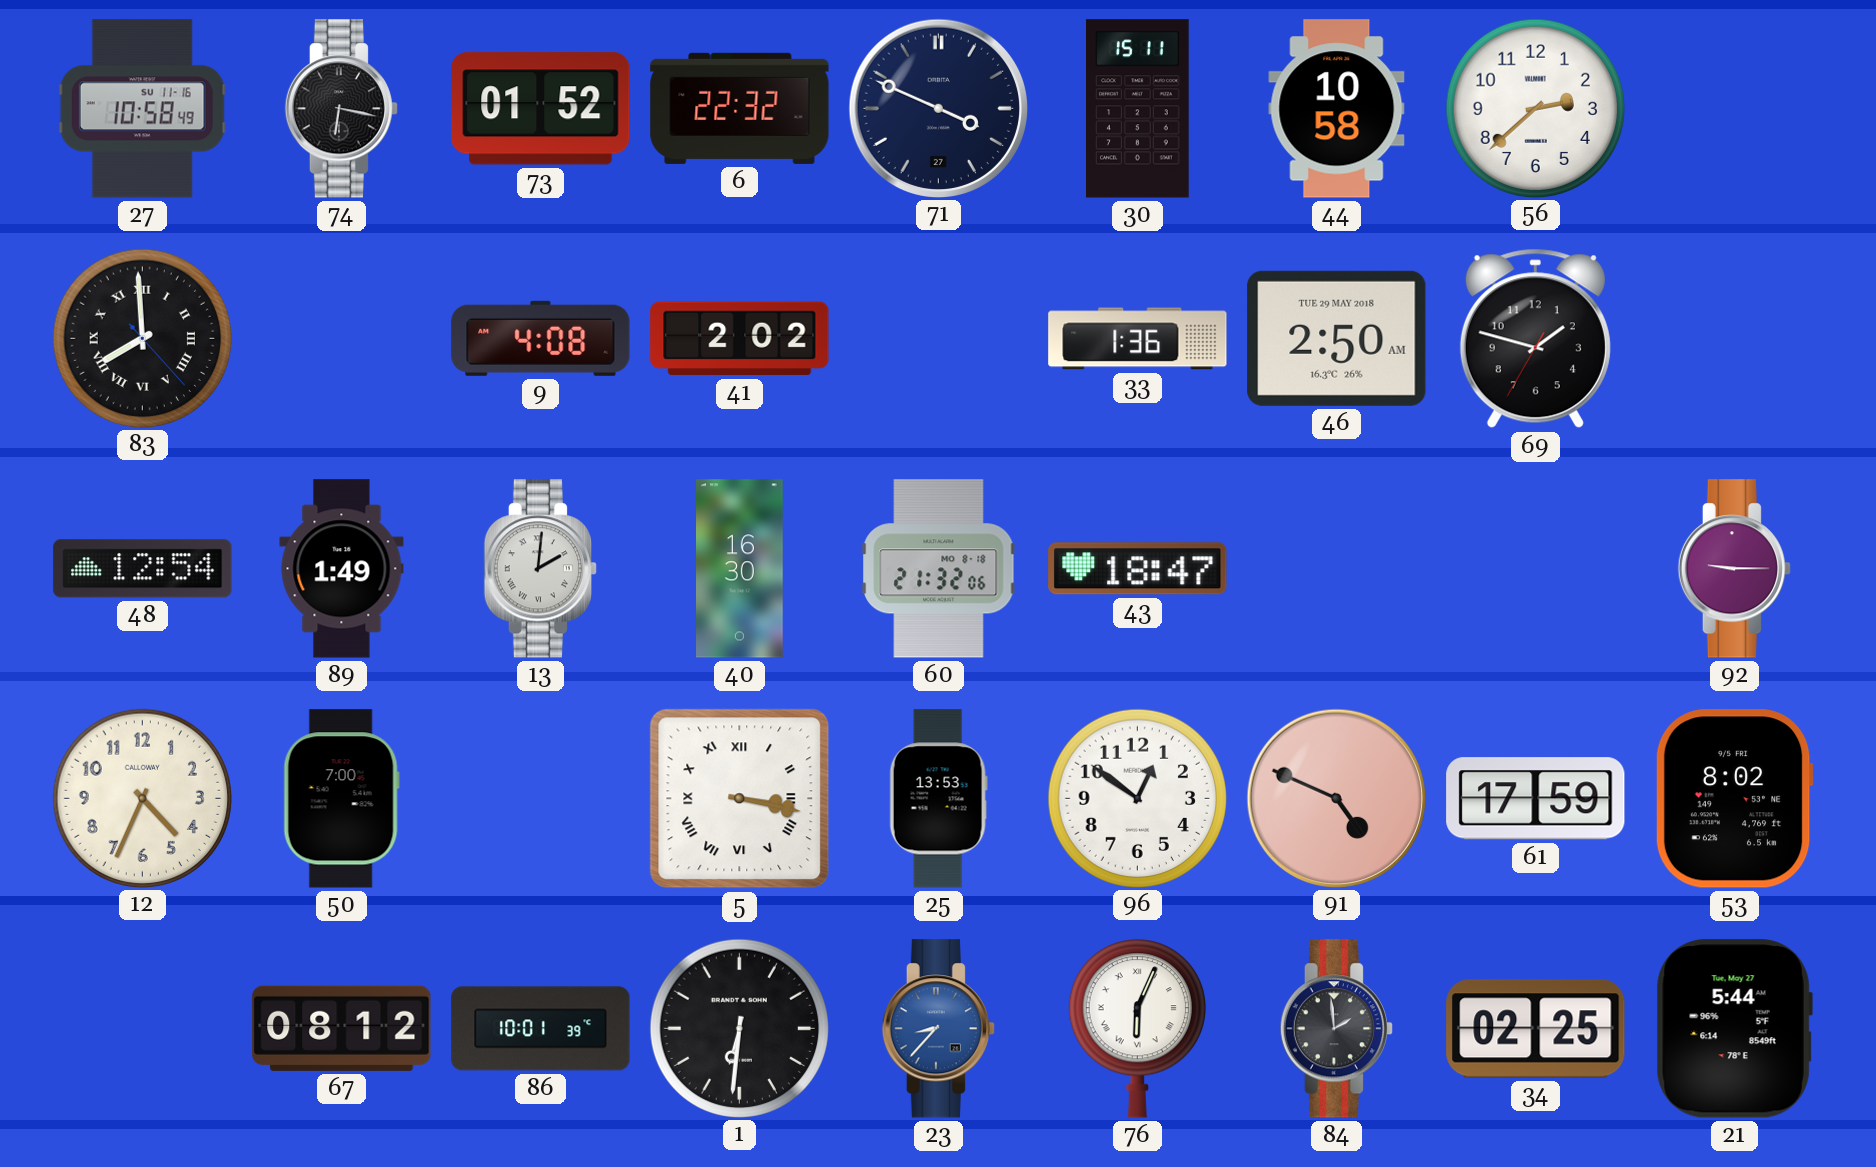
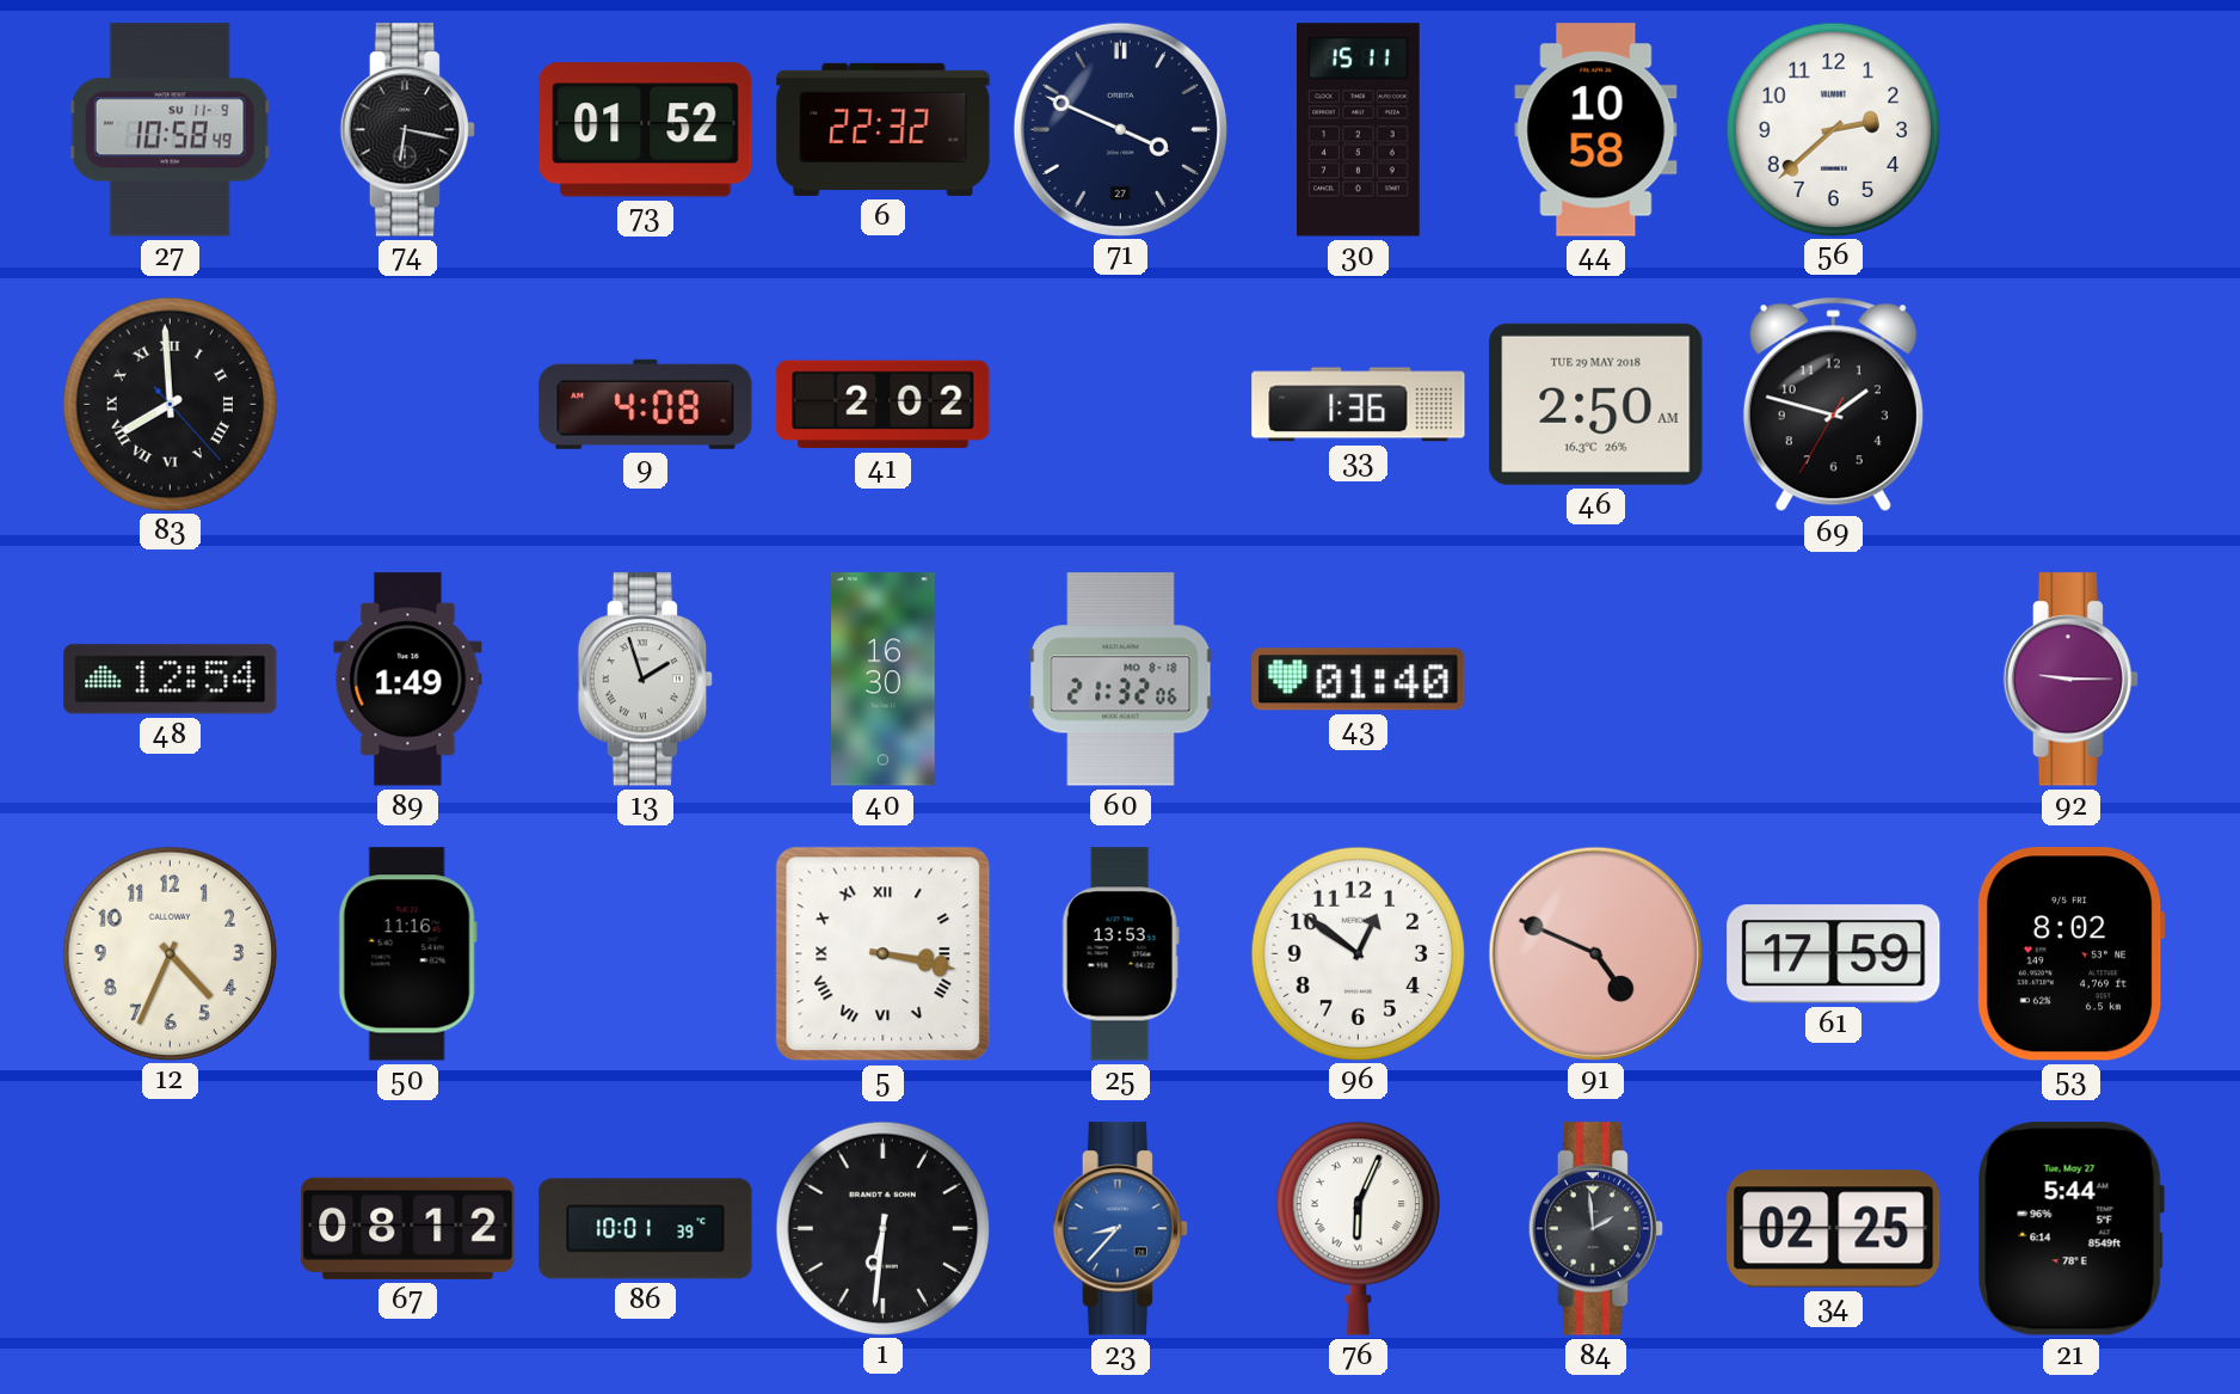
27 date: SU 11-16 -> SU 11-9 (170, 130)
13: 2:01 -> 1:57 (645, 680)
43: 18:47 -> 01:40 (1359, 680)
50: 7:00 -> 11:16 (407, 954)
